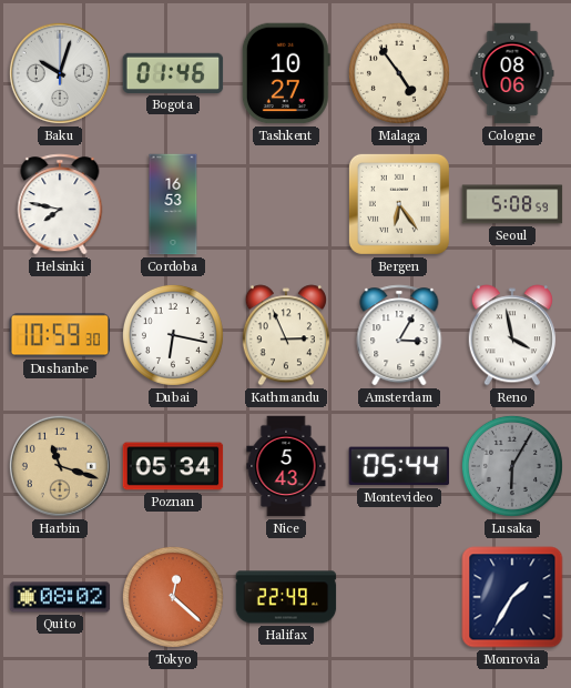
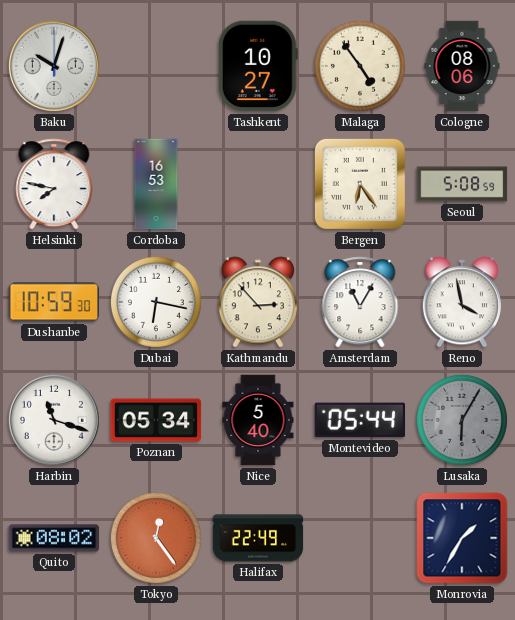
Bogota: 01:46 -> none (173, 73)
Kathmandu: 2:56 -> 2:53 (258, 302)
Amsterdam: 3:05 -> 11:05 (360, 302)
Harbin dial: champagne -> white (54, 420)
Nice: 5:43 -> 5:40 (258, 420)
Tokyo: 12:22 -> 12:24 (156, 538)
